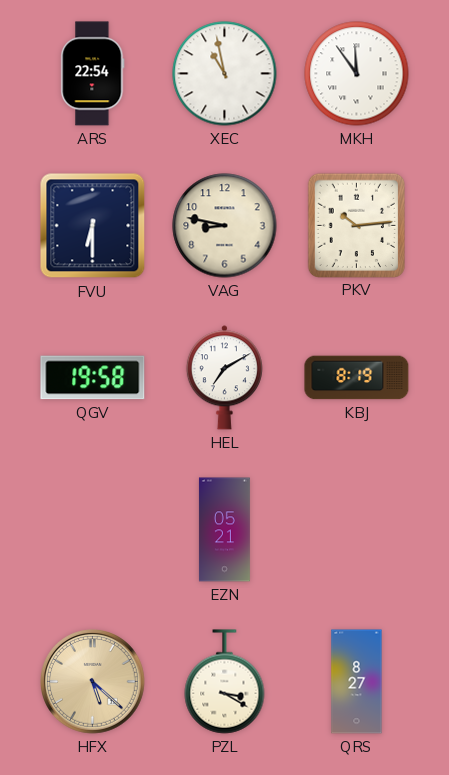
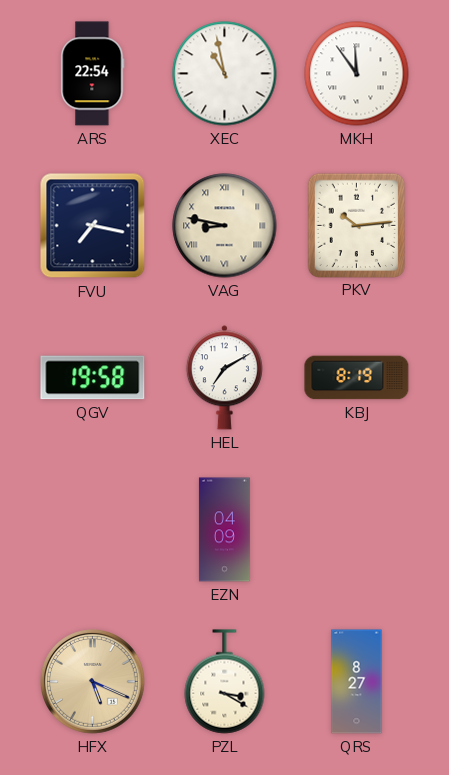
FVU: 6:30 -> 7:17 (93, 226)
VAG numerals: Arabic -> Roman (225, 226)
EZN: 05:21 -> 04:09 (224, 530)
HFX: 5:22 -> 5:19 (93, 682)
